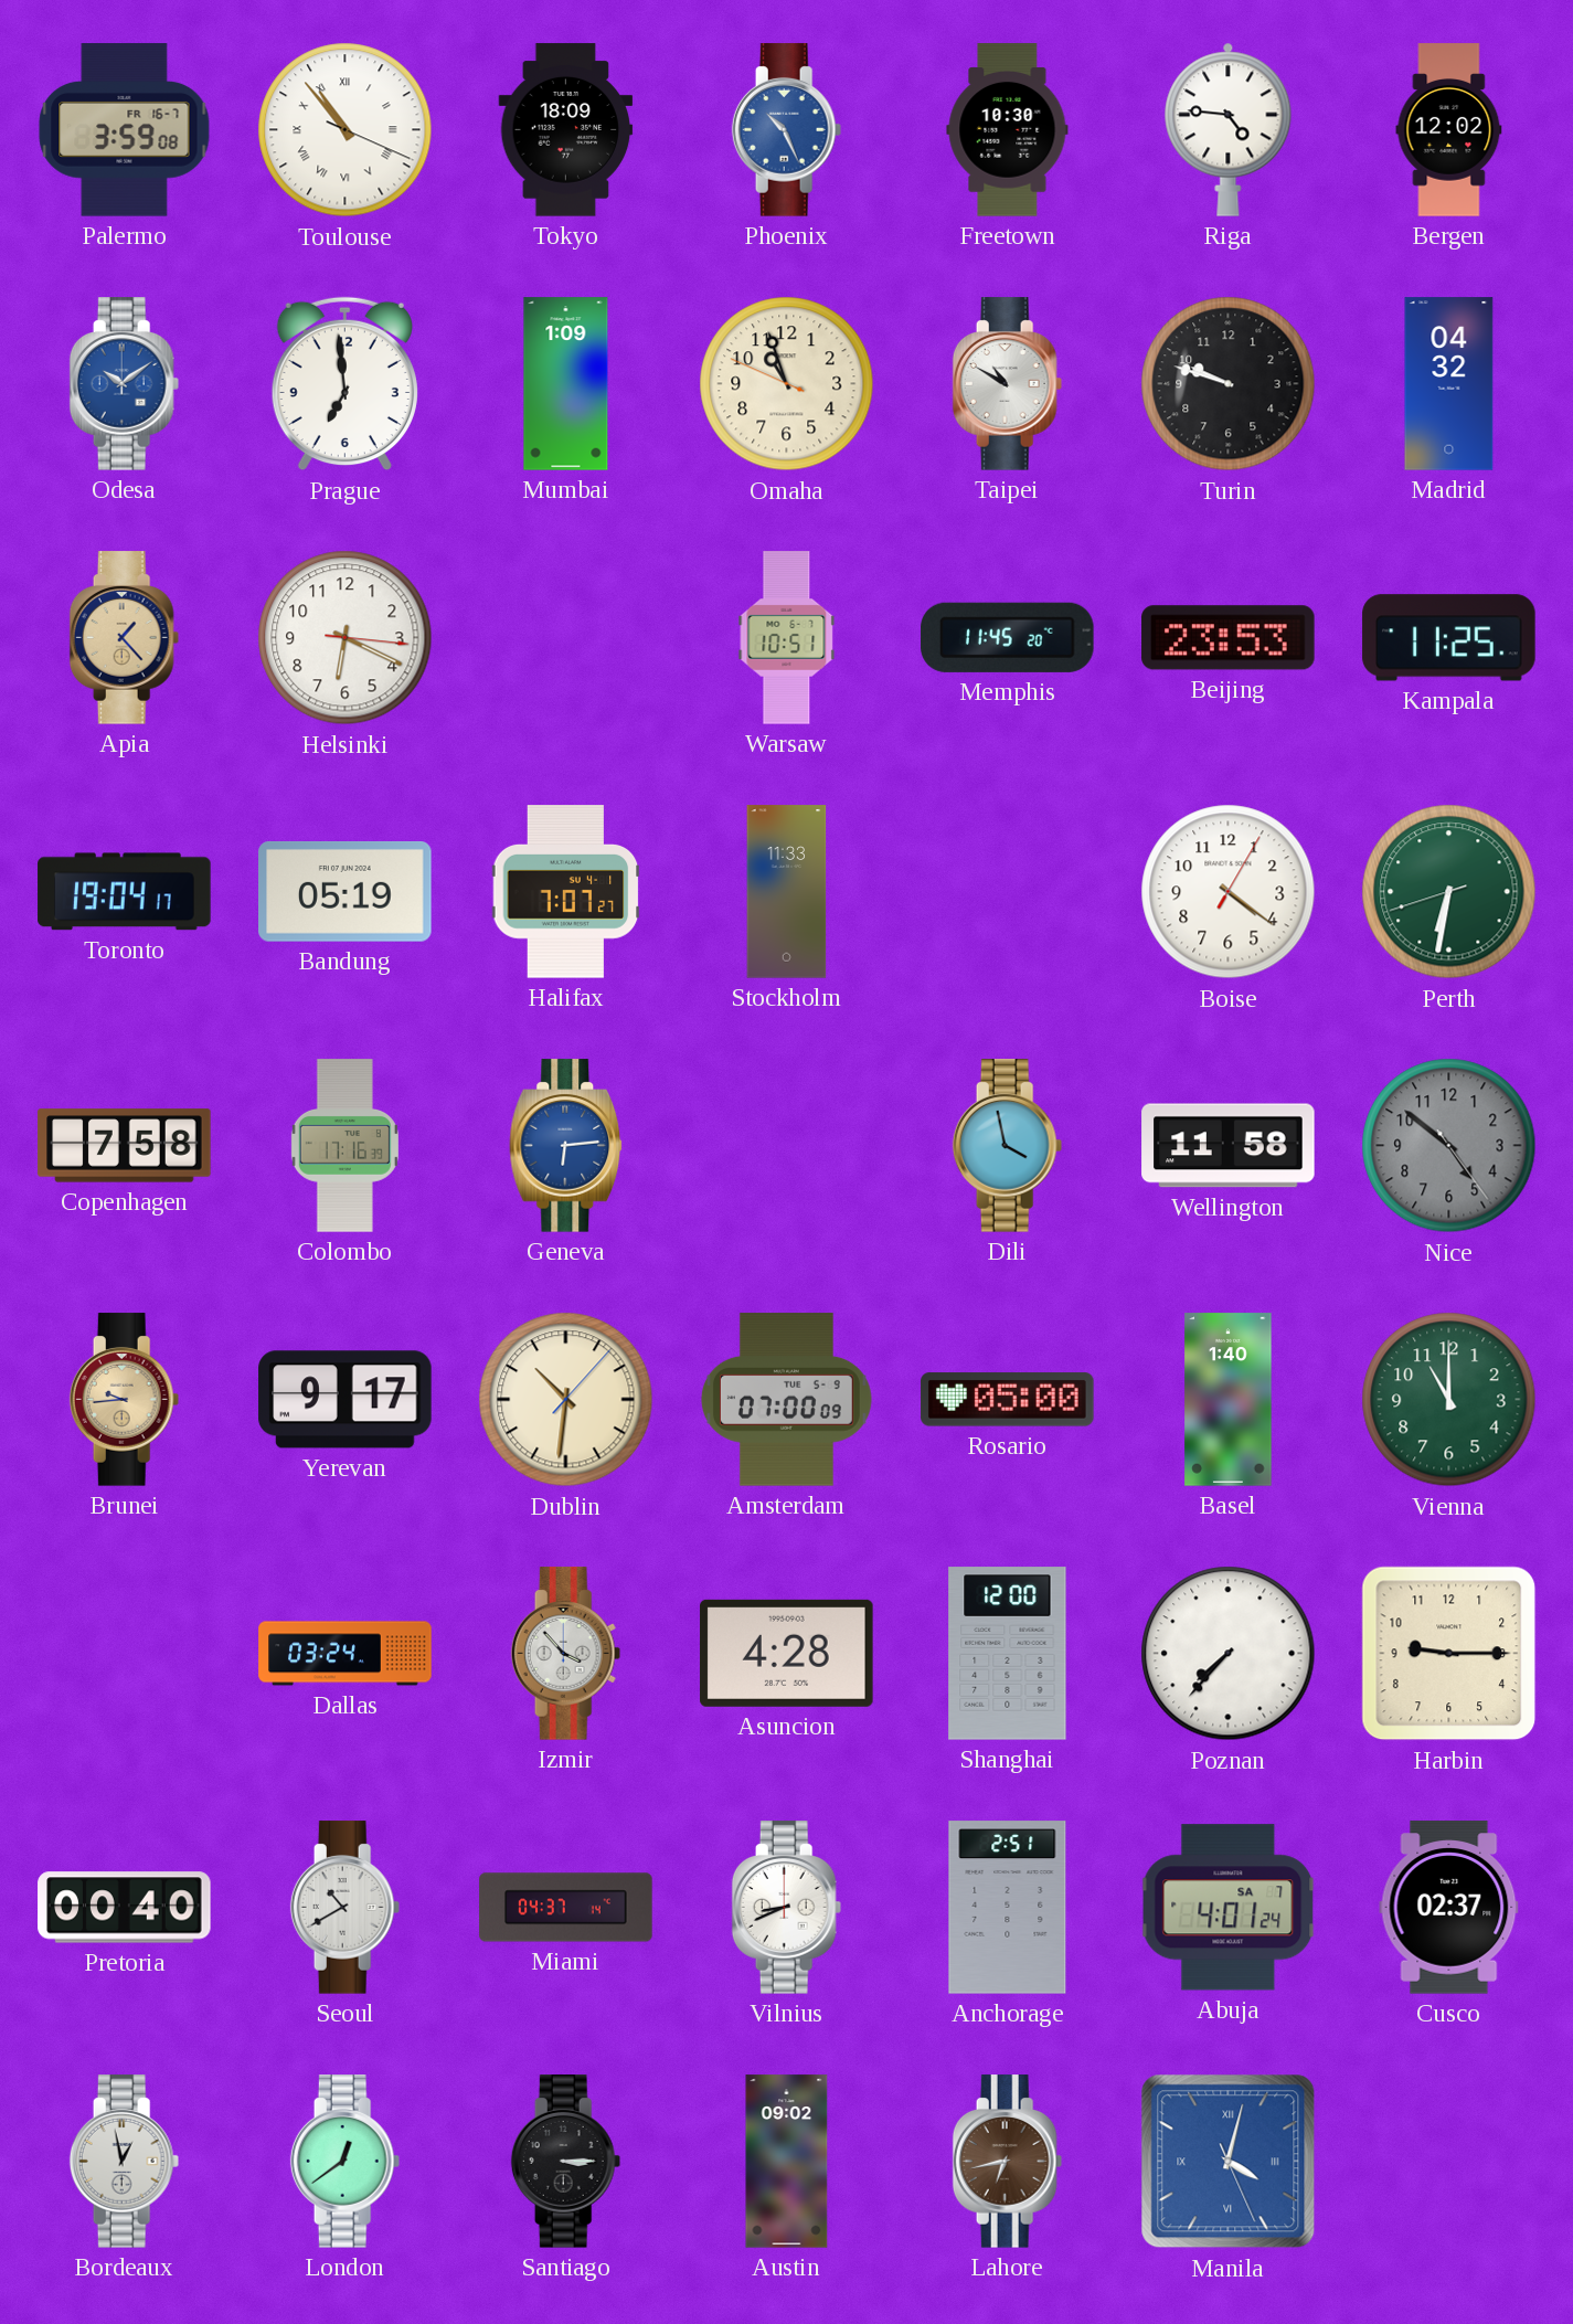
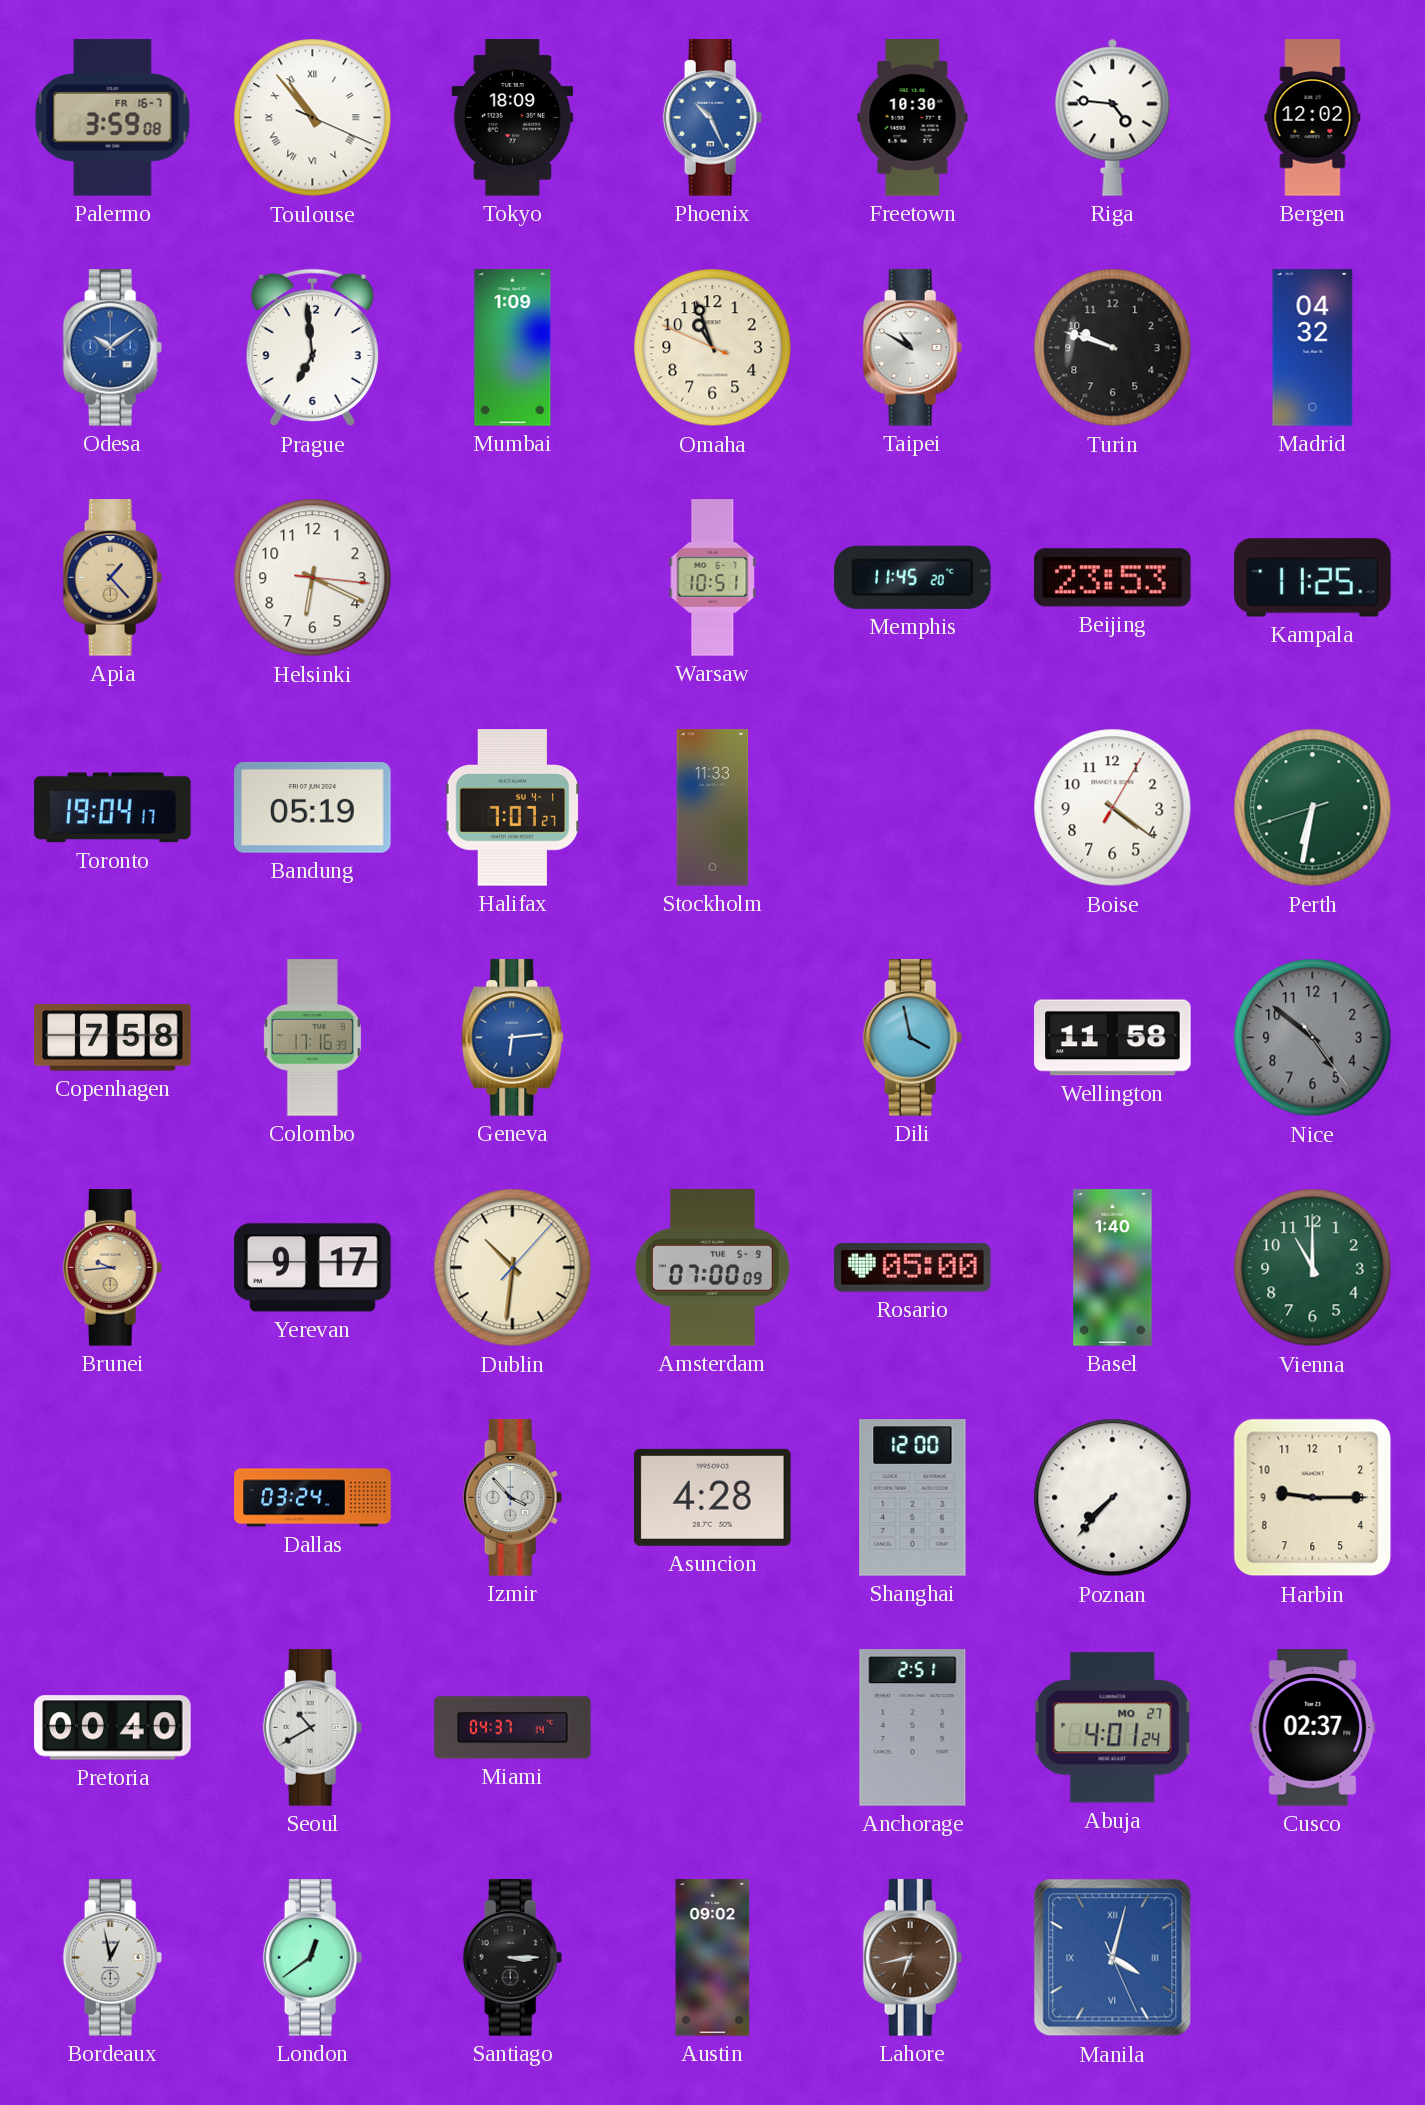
Vilnius: 8:41 -> none (787, 1908)
Abuja date: SA 7 -> MO 27 (1113, 1728)
